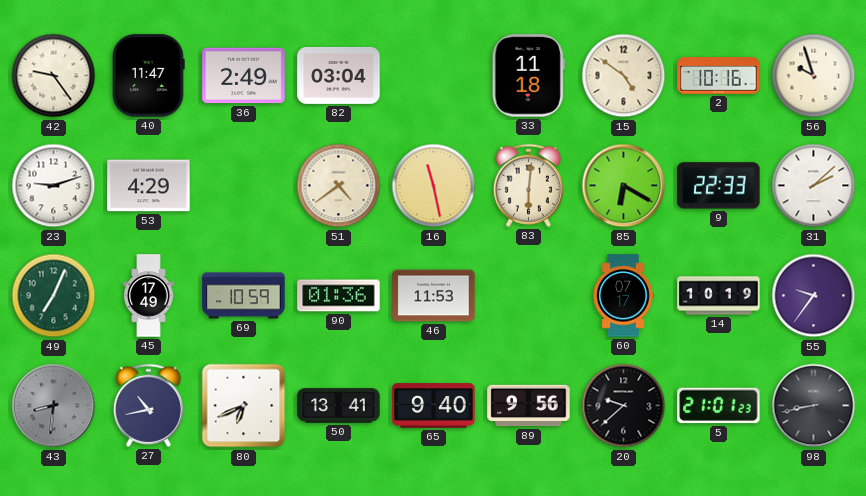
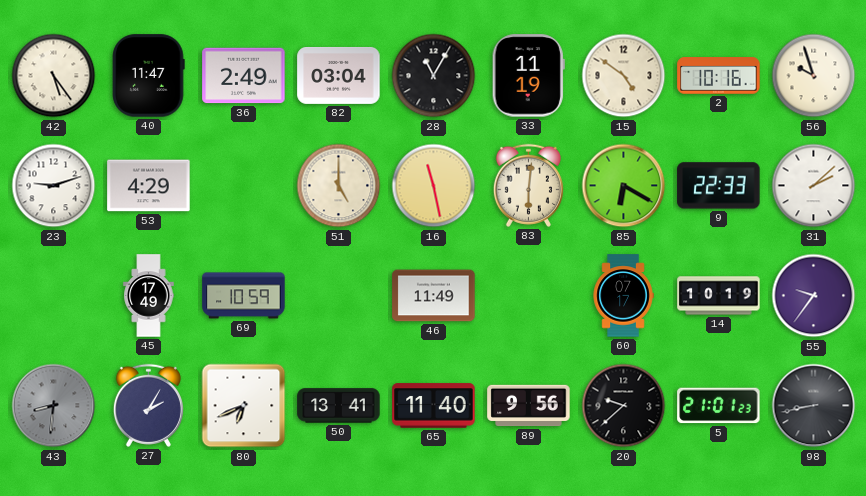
42: 9:24 -> 5:24 (54, 76)
28: none -> 11:05 (434, 76)
33: 11:18 -> 11:19 (528, 76)
51: 4:39 -> 5:00 (339, 186)
49: 7:04 -> none (54, 296)
90: 01:36 -> none (339, 296)
46: 11:53 -> 11:49 (434, 296)
27: 10:43 -> 2:05 (148, 405)
65: 9:40 -> 11:40 (434, 406)
